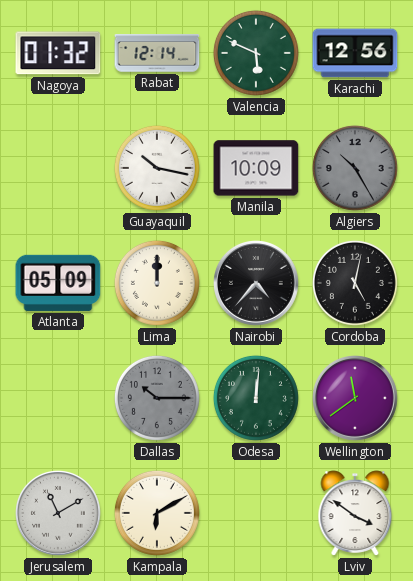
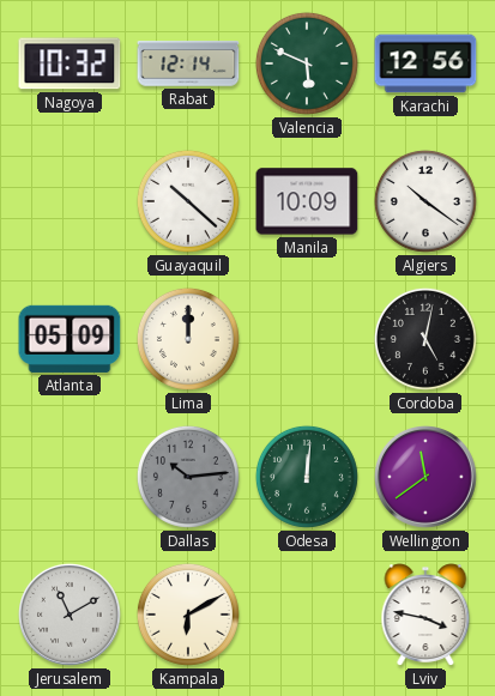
Nagoya: 01:32 -> 10:32 (70, 63)
Guayaquil: 10:17 -> 10:22 (188, 201)
Algiers: 10:25 -> 10:21 (425, 201)
Algiers dial: grey -> white (425, 201)
Nairobi: 4:37 -> none (257, 284)
Dallas: 10:15 -> 10:14 (188, 477)
Lviv: 3:51 -> 3:47 (425, 615)
